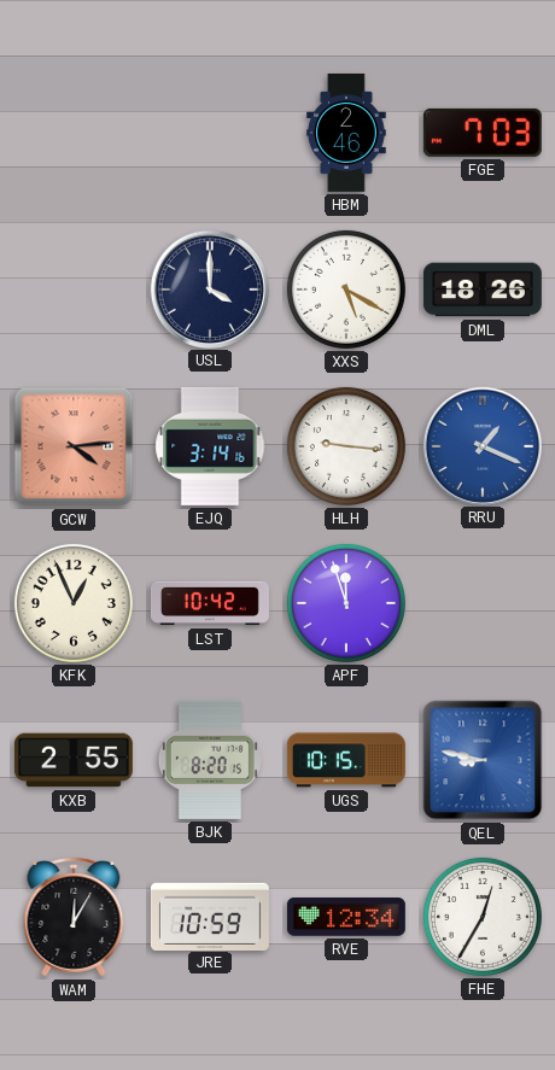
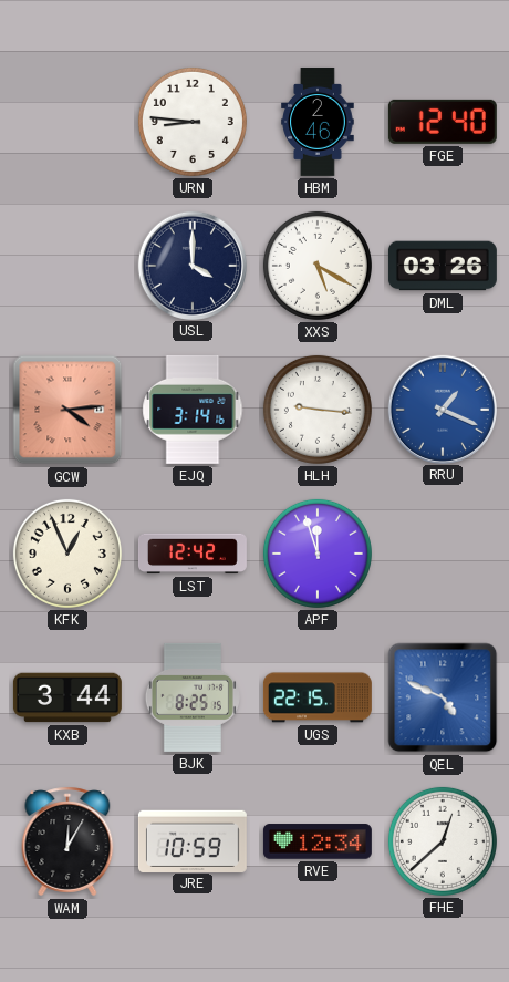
URN: none -> 8:46 (193, 122)
FGE: 7:03 -> 12:40 (443, 122)
DML: 18:26 -> 03:26 (443, 266)
LST: 10:42 -> 12:42 (193, 554)
KXB: 2:55 -> 3:44 (67, 697)
BJK: 8:20 -> 8:25 (193, 697)
UGS: 10:15 -> 22:15 (318, 697)
QEL: 8:47 -> 4:49 (443, 697)
FHE: 12:35 -> 12:38 (443, 841)
